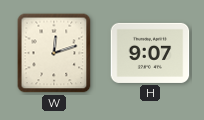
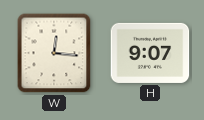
W: 12:12 -> 12:16 (54, 53)
